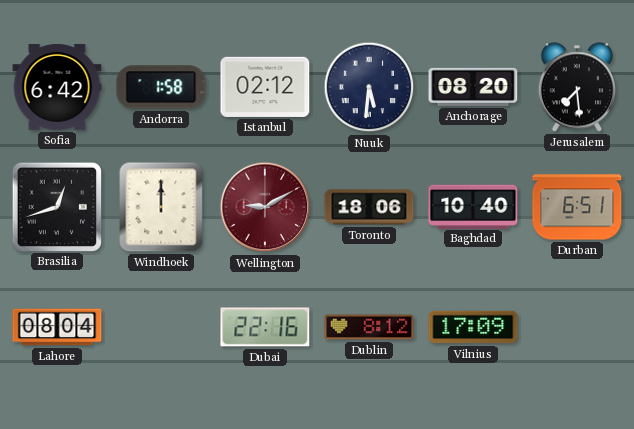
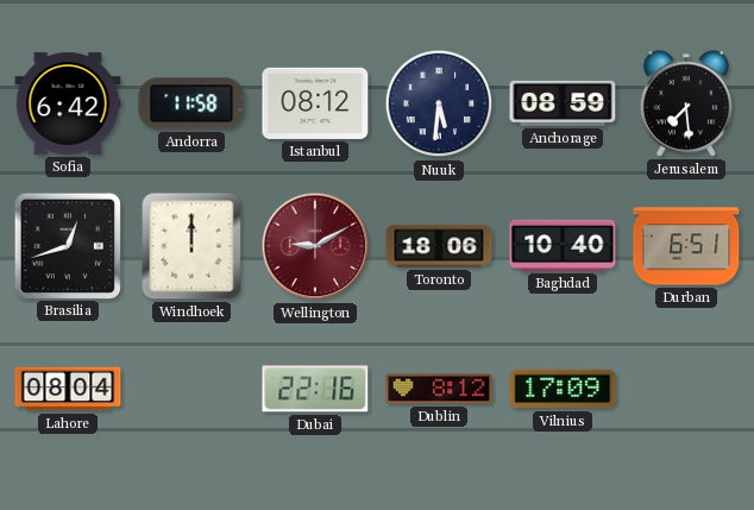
Andorra: 1:58 -> 11:58 (191, 103)
Istanbul: 02:12 -> 08:12 (315, 103)
Anchorage: 08:20 -> 08:59 (563, 103)
